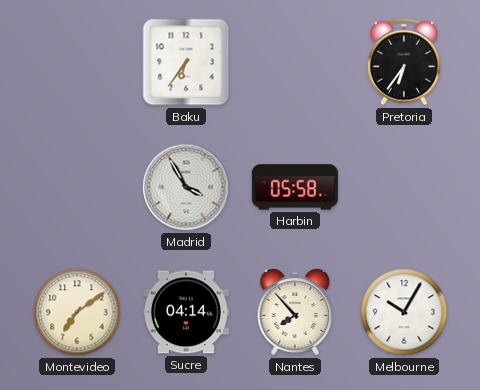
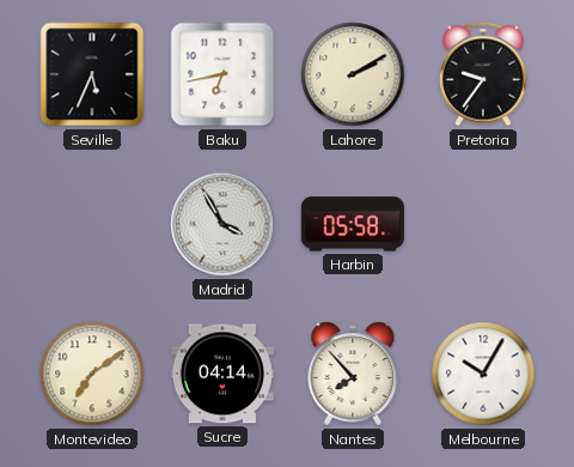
Seville: none -> 5:34 (92, 74)
Baku: 6:36 -> 6:43 (222, 74)
Lahore: none -> 2:10 (353, 74)
Pretoria: 6:36 -> 9:36 (483, 74)
